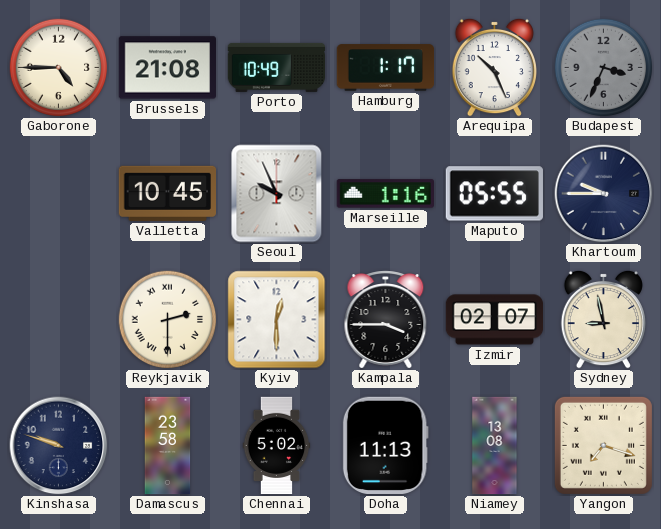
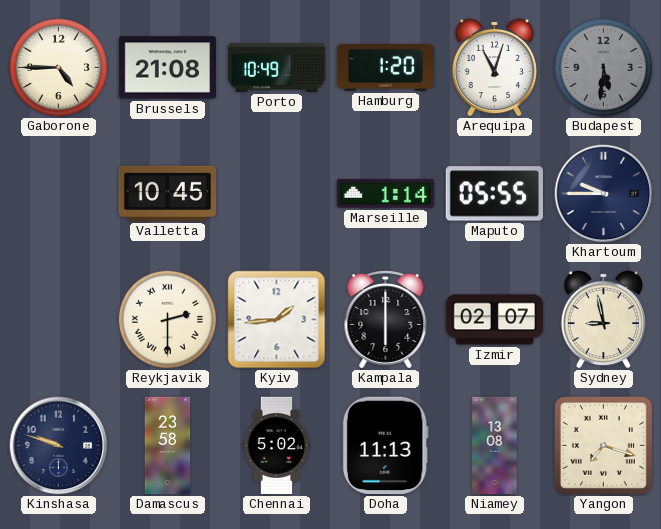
Hamburg: 1:17 -> 1:20 (386, 68)
Arequipa: 10:26 -> 11:03 (494, 67)
Budapest: 3:34 -> 5:31 (604, 68)
Seoul: 9:56 -> none (277, 194)
Marseille: 1:16 -> 1:14 (385, 194)
Kyiv: 12:30 -> 1:44 (277, 320)
Kampala: 3:45 -> 6:00 (386, 320)
